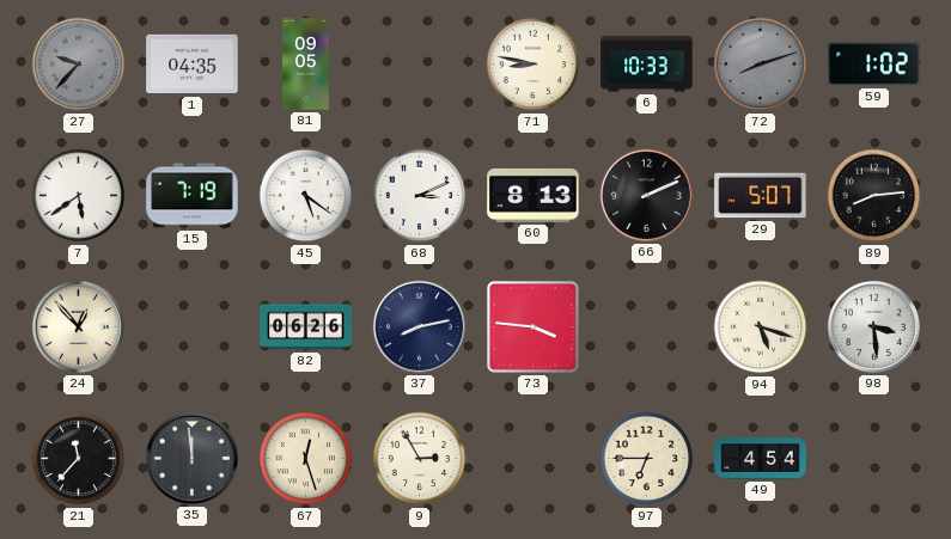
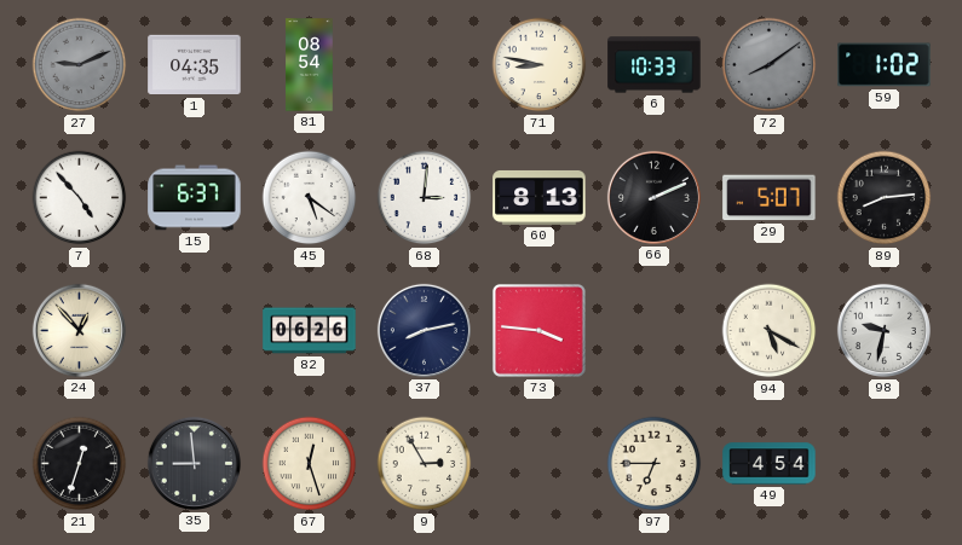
27: 9:37 -> 9:11 (80, 65)
81: 09:05 -> 08:54 (310, 65)
72: 8:12 -> 8:09 (770, 65)
7: 5:39 -> 4:53 (80, 198)
15: 7:19 -> 6:37 (195, 198)
68: 3:11 -> 3:01 (425, 198)
94: 5:18 -> 5:20 (770, 331)
98: 3:29 -> 9:32 (883, 330)
21: 11:37 -> 12:33 (80, 464)
35: 11:59 -> 8:59 (194, 463)
